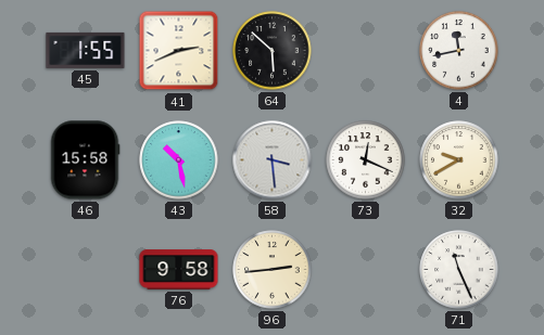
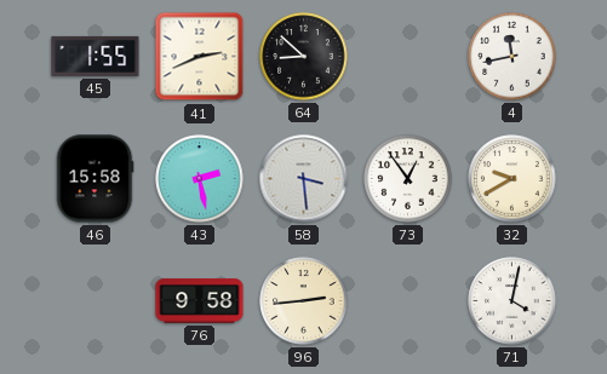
64: 5:52 -> 8:52 (304, 57)
43: 10:28 -> 2:28 (200, 179)
73: 12:19 -> 12:54 (408, 179)
71: 11:26 -> 4:02 (512, 301)
